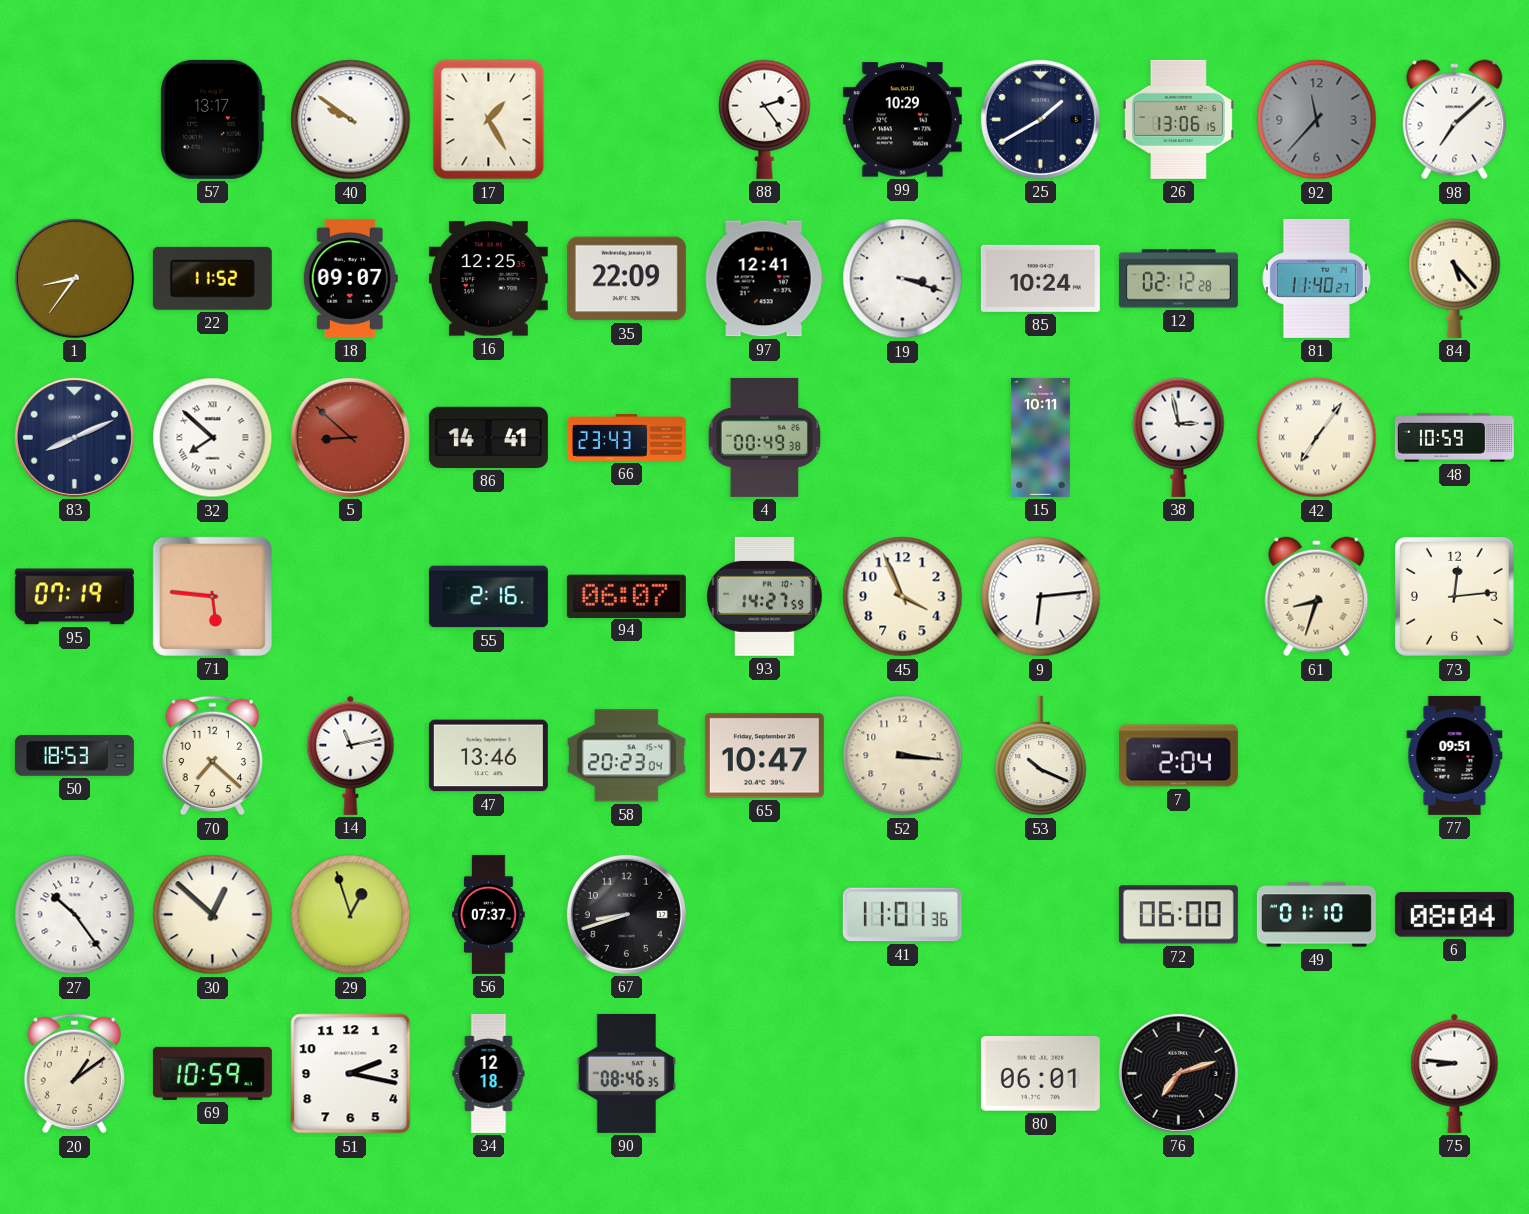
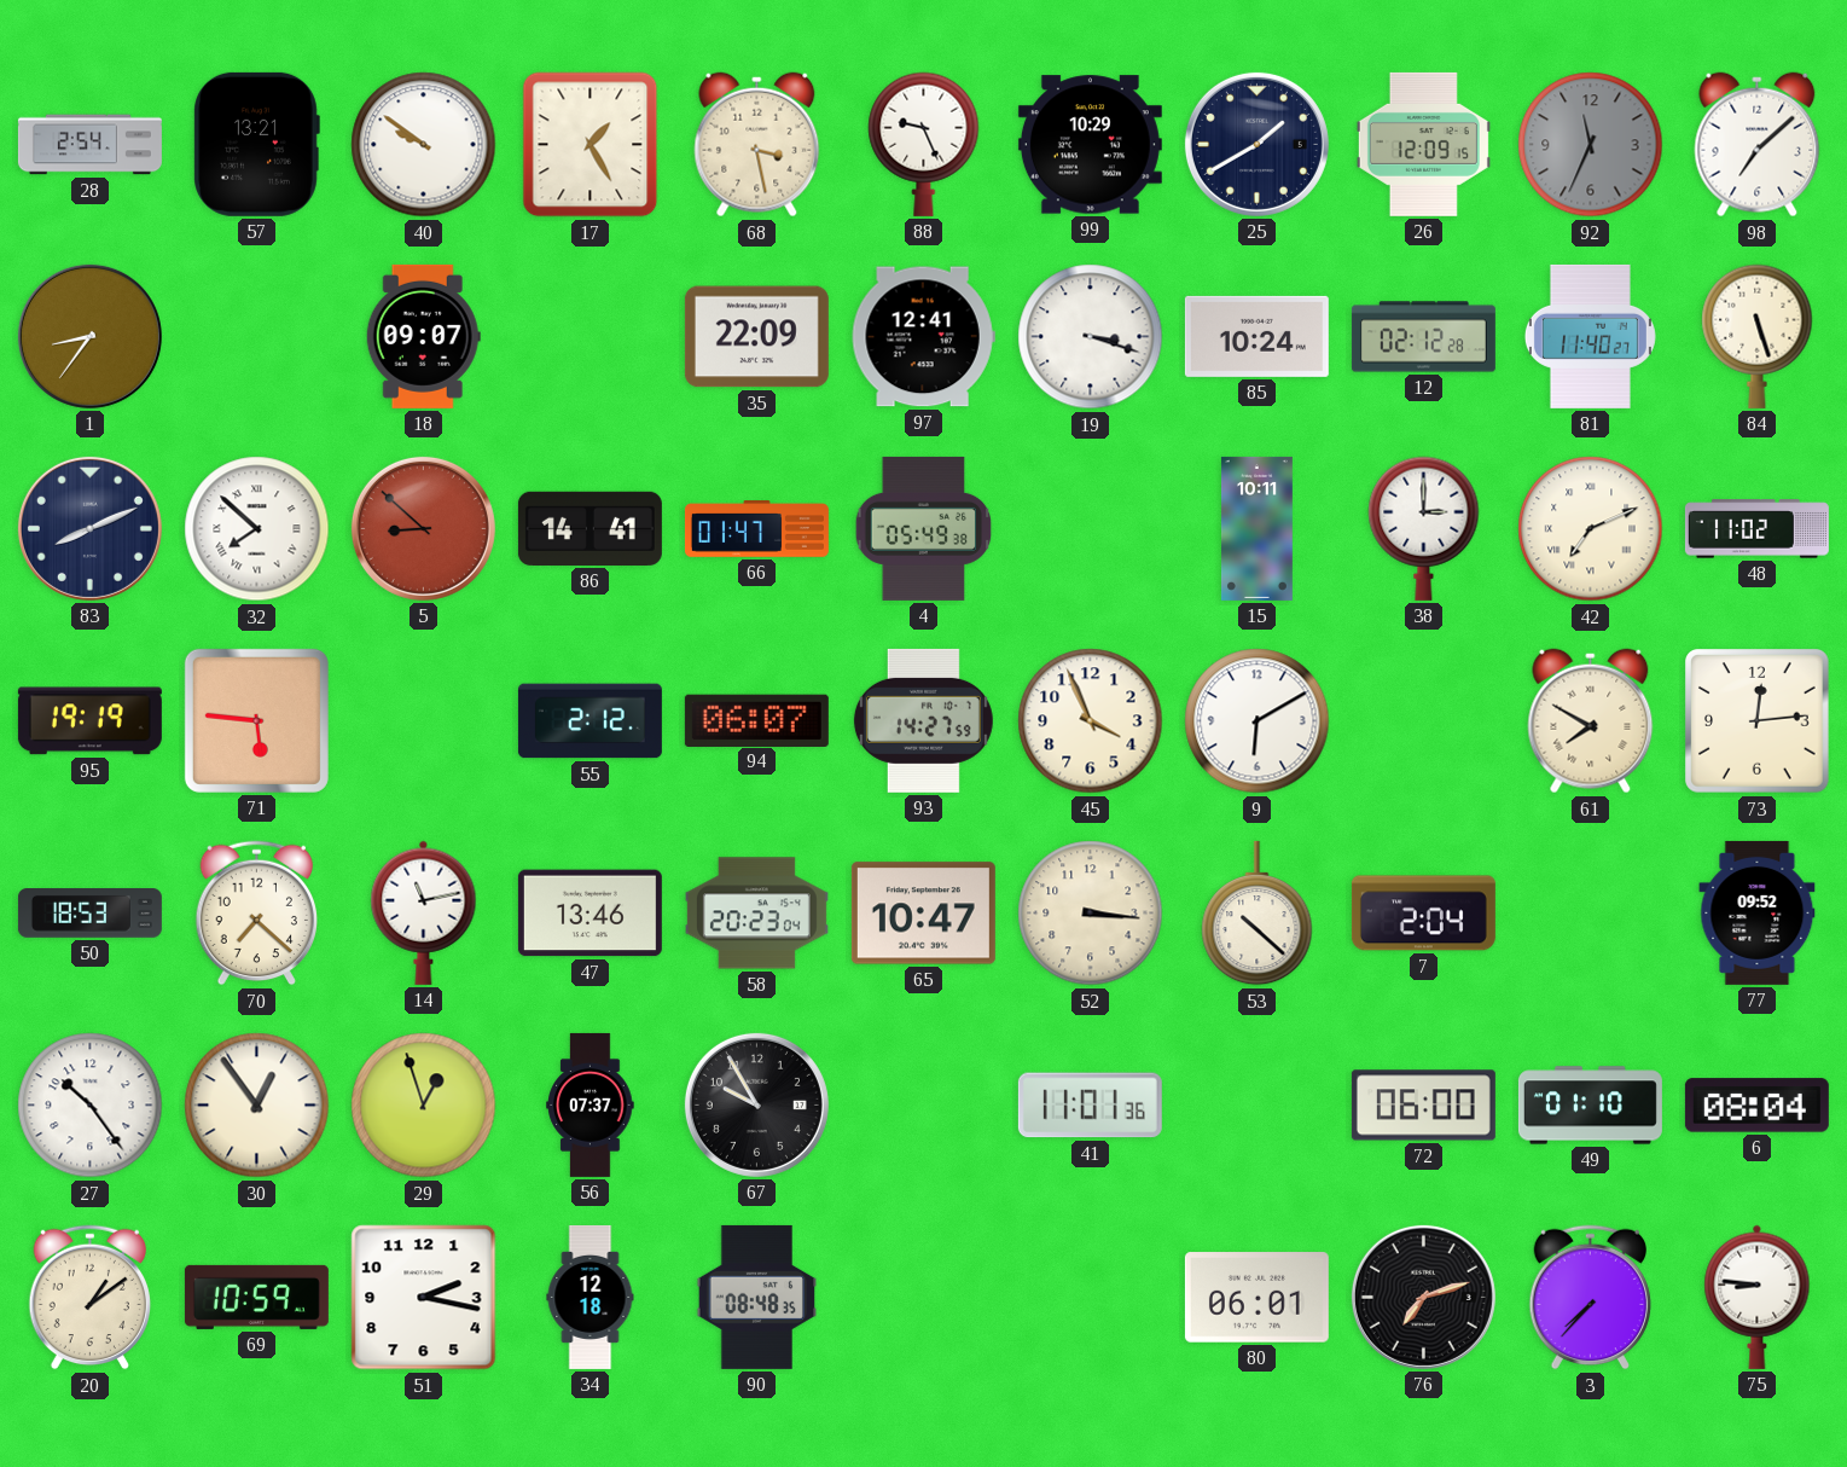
28: none -> 2:54 (89, 145)
57: 13:17 -> 13:21 (256, 144)
68: none -> 3:28 (757, 145)
88: 2:24 -> 9:26 (924, 144)
26: 13:06 -> 12:09 (1423, 144)
92: 11:37 -> 11:34 (1591, 145)
22: 11:52 -> none (212, 278)
16: 12:25 -> none (488, 279)
84: 5:23 -> 5:27 (1758, 336)
66: 23:43 -> 01:47 (756, 529)
4: 00:49 -> 05:49 (924, 528)
38: 2:58 -> 3:00 (1424, 528)
42: 7:06 -> 7:11 (1591, 529)
48: 10:59 -> 11:02 (1756, 529)
95: 07:19 -> 19:19 (89, 721)
55: 2:16 -> 2:12 (589, 721)
9: 6:14 -> 6:10 (1258, 721)
61: 8:33 -> 7:50 (1591, 721)
53: 10:19 -> 10:22 (1258, 914)
77: 09:51 -> 09:52 (1758, 912)
30: 12:52 -> 12:54 (257, 1106)
67: 8:42 -> 9:55 (756, 1104)
90: 08:46 -> 08:48 (757, 1297)
3: none -> 7:37 (1590, 1298)
